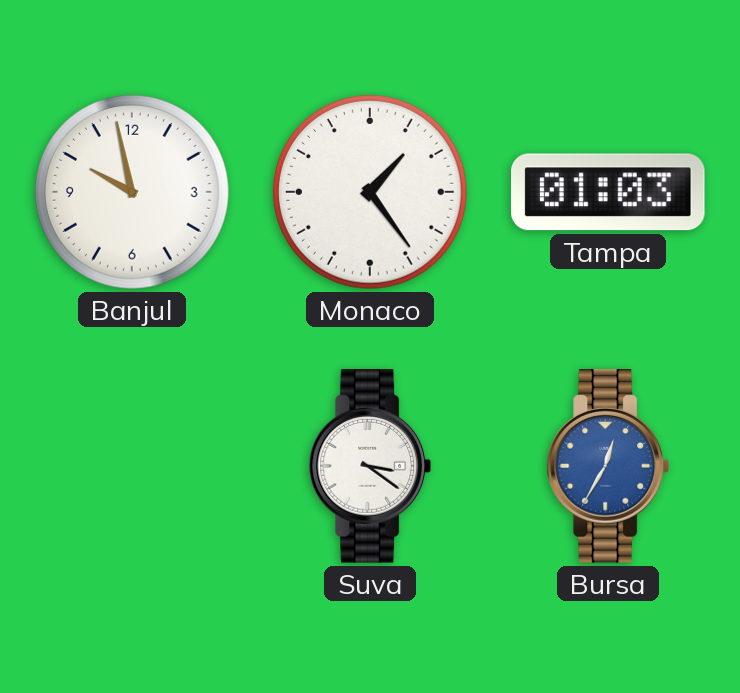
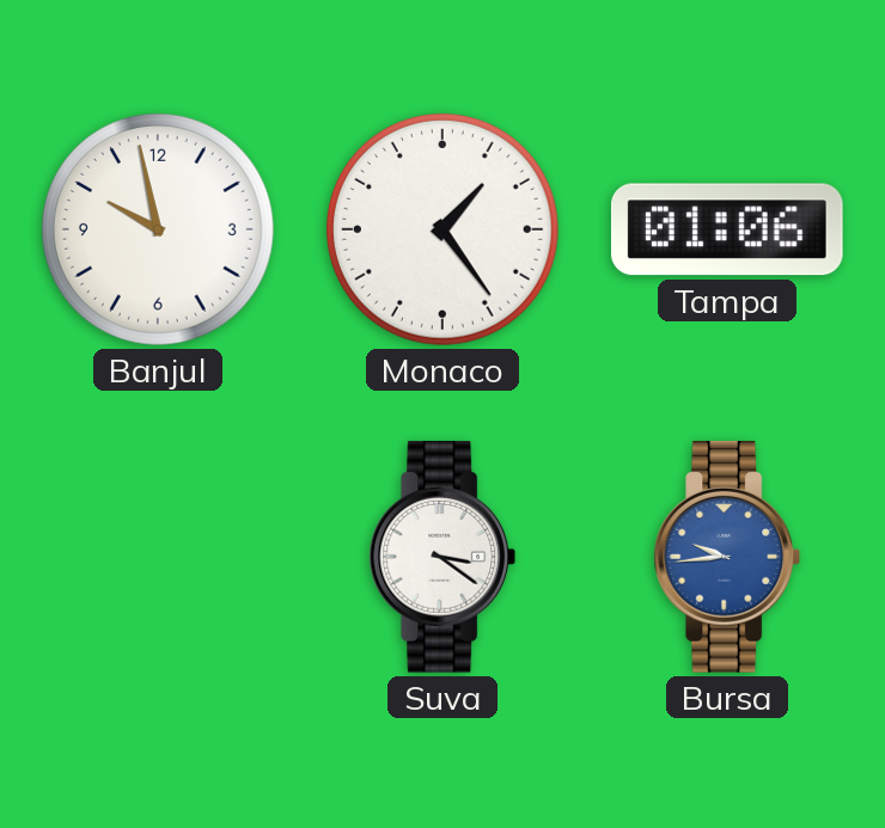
Tampa: 01:03 -> 01:06 (727, 229)
Bursa: 12:35 -> 9:44 (727, 558)
